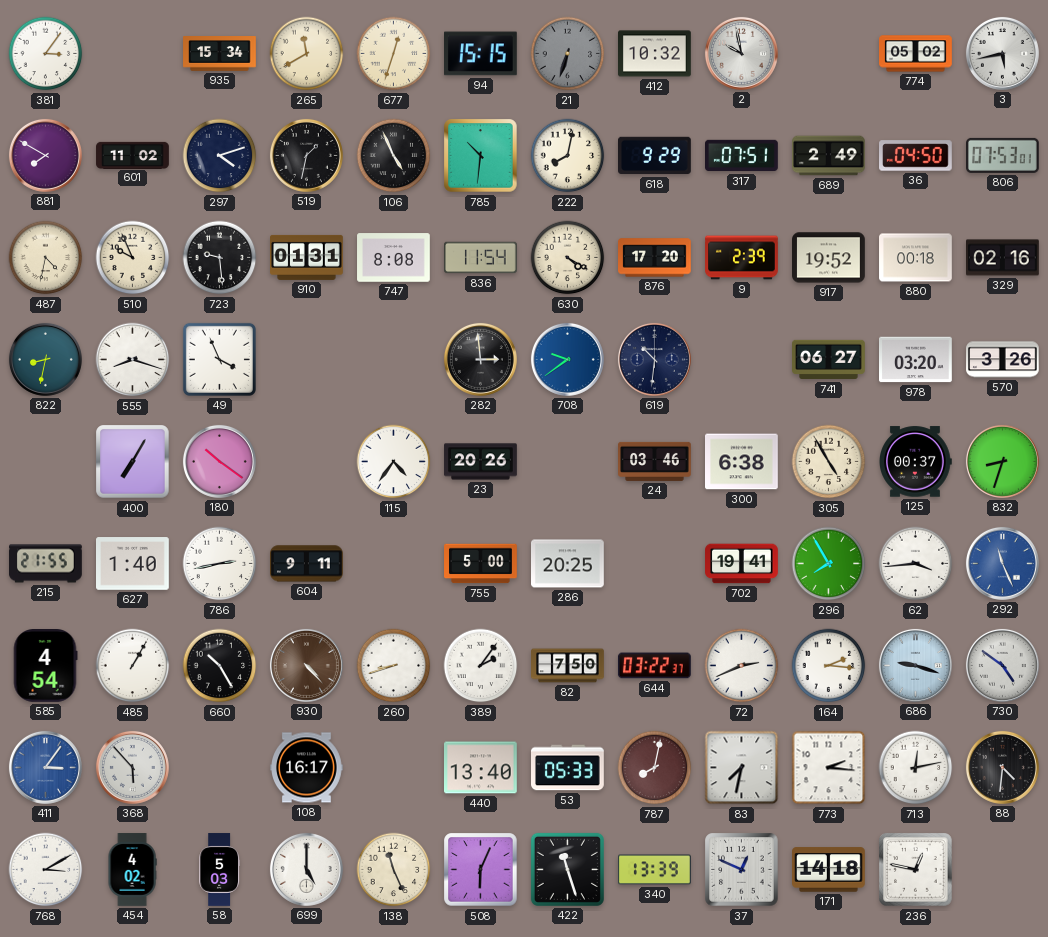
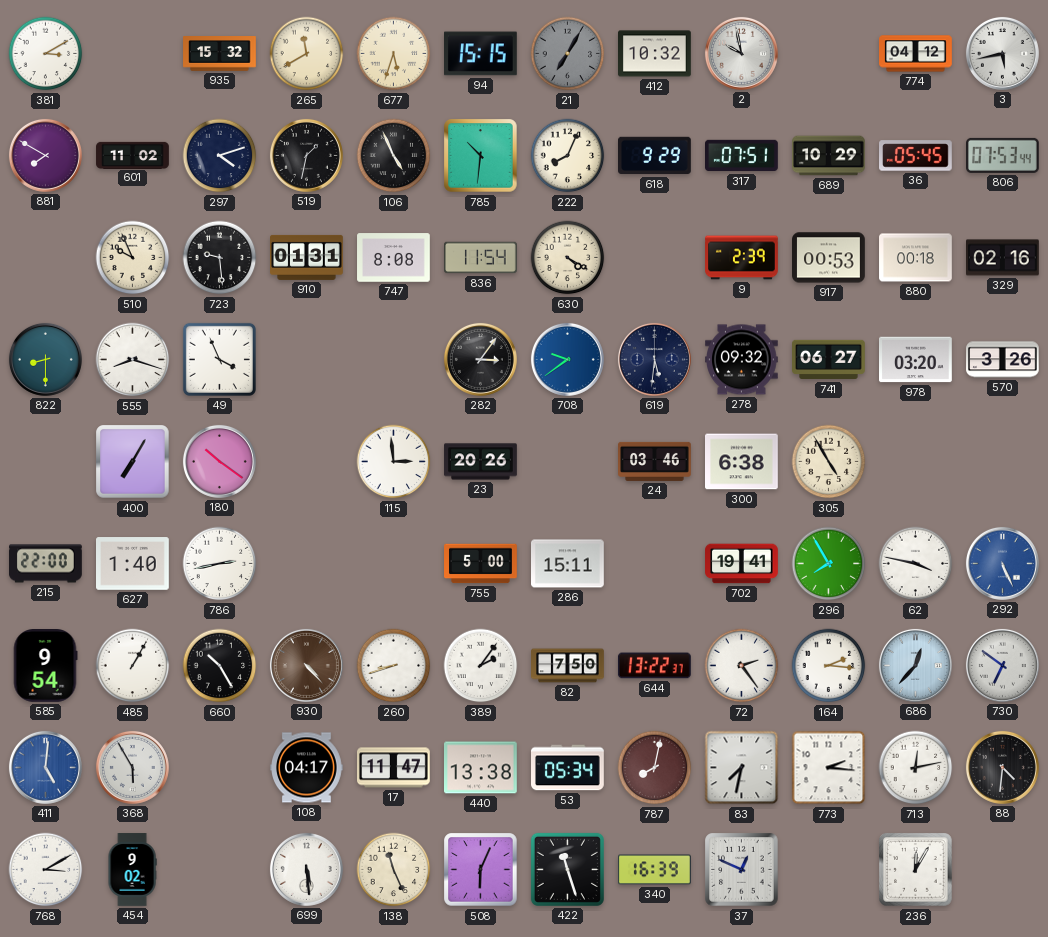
381: 3:06 -> 3:10 (46, 54)
935: 15:34 -> 15:32 (220, 54)
677: 12:33 -> 5:33 (394, 54)
21: 6:33 -> 7:05 (568, 54)
774: 05:02 -> 04:12 (916, 54)
222: 8:02 -> 8:04 (568, 156)
689: 2:49 -> 10:29 (829, 156)
36: 04:50 -> 05:45 (916, 156)
806: 07:53:01 -> 07:53:44 (1003, 155)
487: 4:32 -> none (46, 258)
876: 17:20 -> none (655, 258)
917: 19:52 -> 00:53 (829, 258)
822: 8:32 -> 8:30 (45, 359)
282: 2:59 -> 3:06 (480, 359)
619: 10:31 -> 5:31 (654, 359)
278: none -> 09:32 (742, 360)
115: 4:36 -> 2:59 (394, 462)
125: 00:37 -> none (915, 462)
832: 8:33 -> none (1002, 461)
215: 21:55 -> 22:00 (46, 564)
604: 9:11 -> none (307, 564)
286: 20:25 -> 15:11 (568, 564)
62: 3:44 -> 3:47 (916, 564)
292: 11:26 -> 5:26 (1002, 563)
585: 4:54 -> 9:54 (45, 666)
644: 03:22 -> 13:22 (654, 666)
72: 2:41 -> 2:24 (742, 666)
686: 9:18 -> 12:37 (915, 665)
730: 4:51 -> 6:51 (1002, 665)
411: 3:06 -> 5:01 (45, 767)
368: 5:53 -> 5:55 (132, 767)
108: 16:17 -> 04:17 (307, 768)
17: none -> 11:47 (394, 768)
440: 13:40 -> 13:38 (481, 768)
53: 05:33 -> 05:34 (568, 768)
454: 4:02 -> 9:02 (132, 870)
58: 5:03 -> none (220, 870)
699: 5:00 -> 5:29 (306, 869)
340: 13:39 -> 16:39 (655, 870)
171: 14:18 -> none (829, 870)
236: 12:47 -> 12:05 (916, 870)
